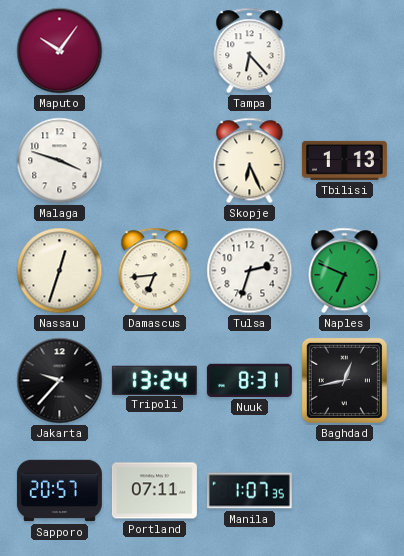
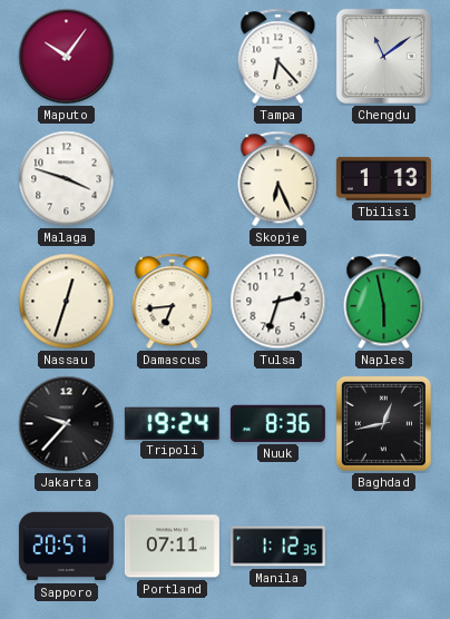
Chengdu: none -> 11:09 (383, 56)
Naples: 6:49 -> 5:58 (384, 302)
Tripoli: 13:24 -> 19:24 (172, 423)
Nuuk: 8:31 -> 8:36 (277, 423)
Manila: 1:07 -> 1:12 (277, 547)
